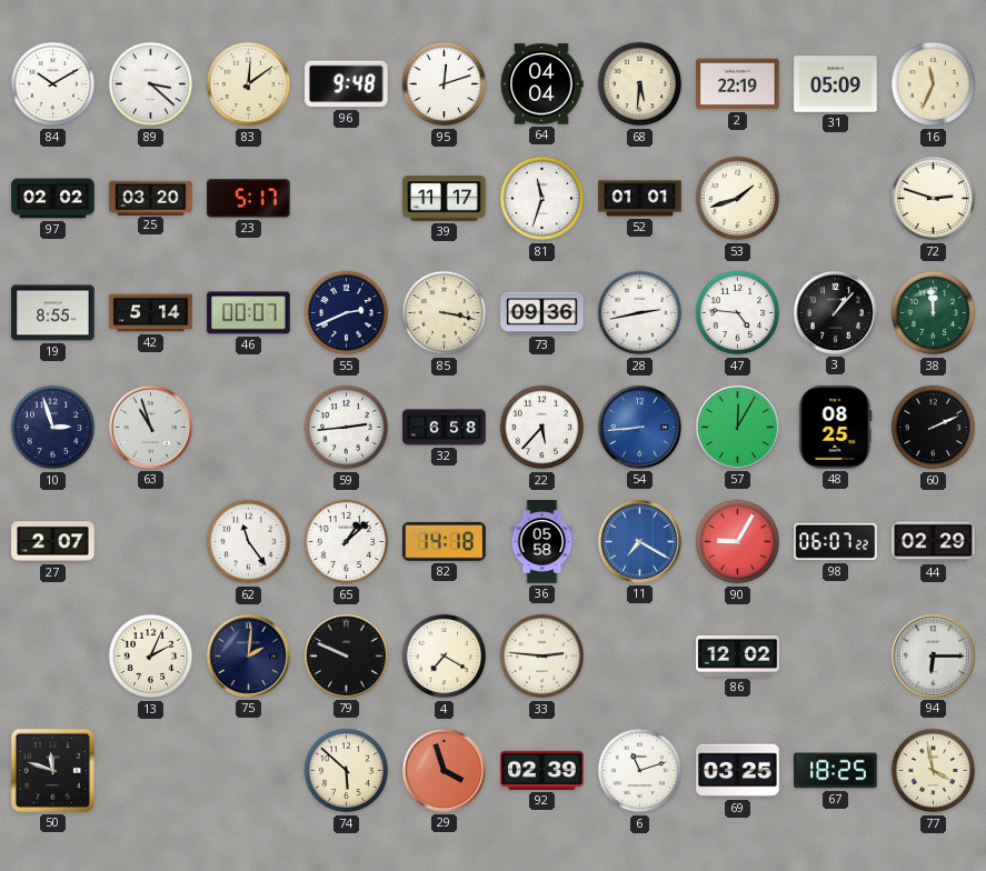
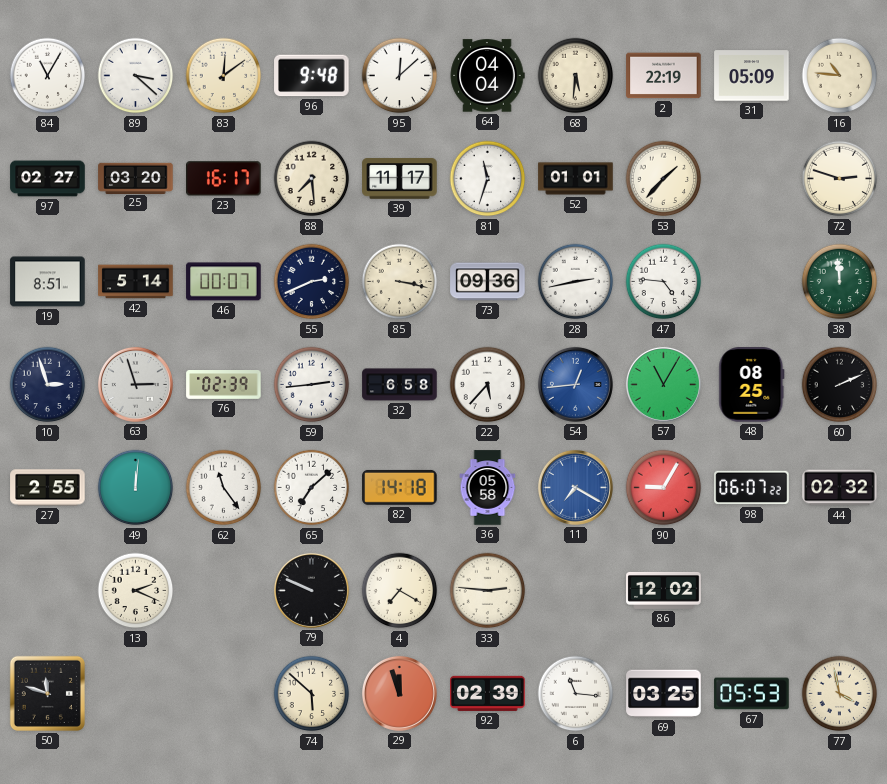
84: 10:10 -> 11:05 (48, 76)
95: 12:12 -> 12:08 (400, 76)
16: 11:34 -> 10:46 (840, 76)
97: 02:02 -> 02:27 (48, 179)
23: 5:17 -> 16:17 (224, 179)
88: none -> 7:29 (312, 179)
53: 1:42 -> 1:37 (664, 179)
19: 8:55 -> 8:51 (48, 282)
3: 1:07 -> none (835, 312)
63: 10:57 -> 2:57 (135, 384)
76: none -> 02:39 (224, 385)
54: 8:44 -> 12:44 (575, 384)
57: 12:05 -> 11:05 (663, 384)
27: 2:07 -> 2:55 (48, 488)
49: none -> 12:01 (136, 488)
65: 1:08 -> 7:08 (312, 488)
44: 02:29 -> 02:32 (840, 488)
13: 2:04 -> 2:19 (136, 591)
75: 2:01 -> none (248, 655)
94: 6:15 -> none (933, 655)
29: 3:57 -> 11:57 (399, 693)
6: 11:12 -> 11:16 (576, 694)
67: 18:25 -> 05:53 (752, 694)
